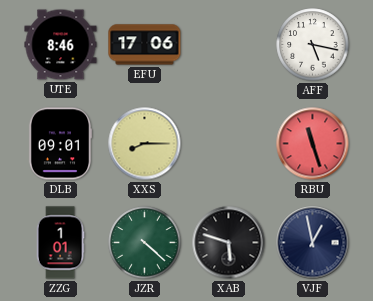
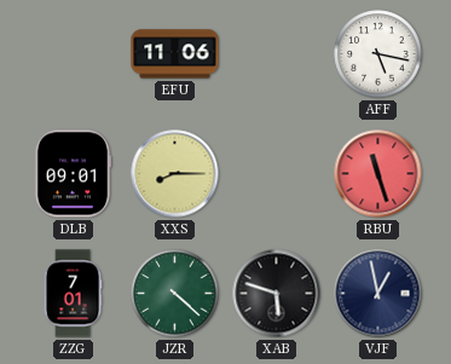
UTE: 8:46 -> none (61, 45)
EFU: 17:06 -> 11:06 (175, 54)
ZZG: 1:01 -> 7:01 (73, 294)
